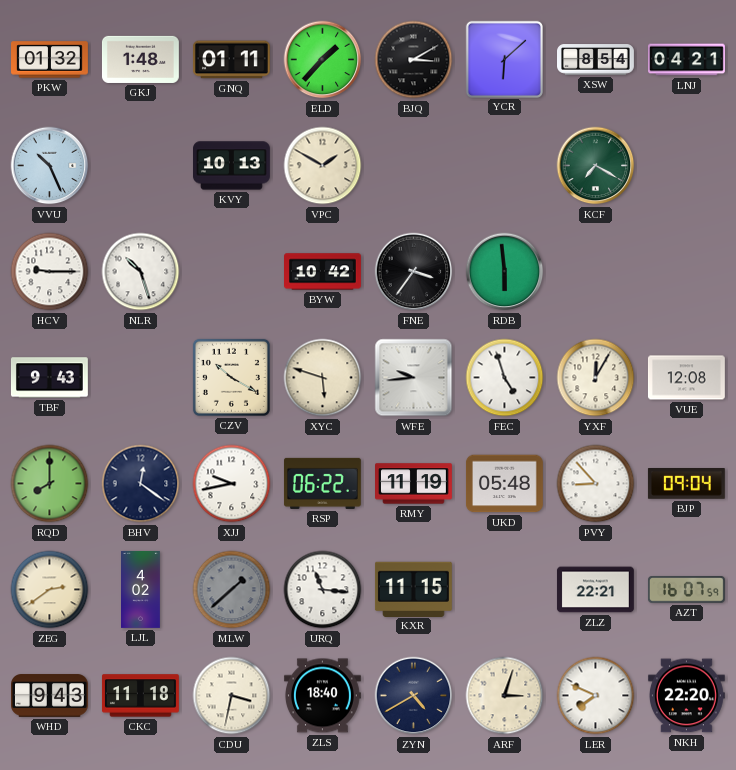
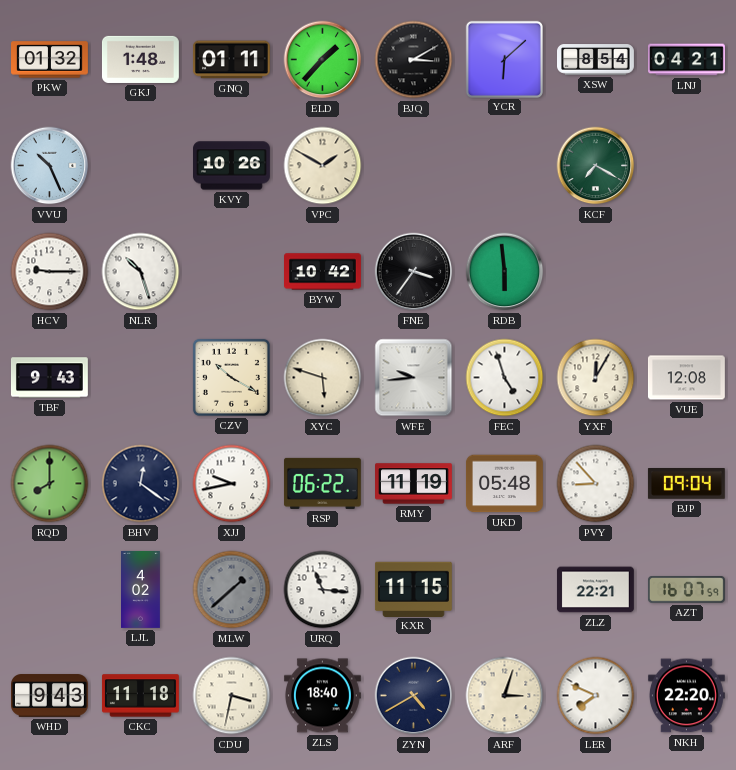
KVY: 10:13 -> 10:26 (232, 166)
ZEG: 2:39 -> none (50, 590)
